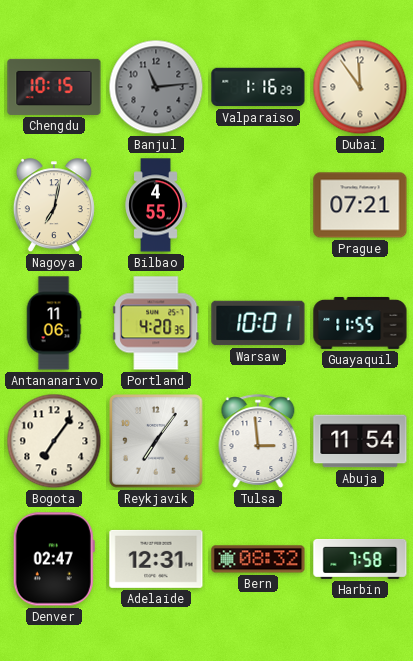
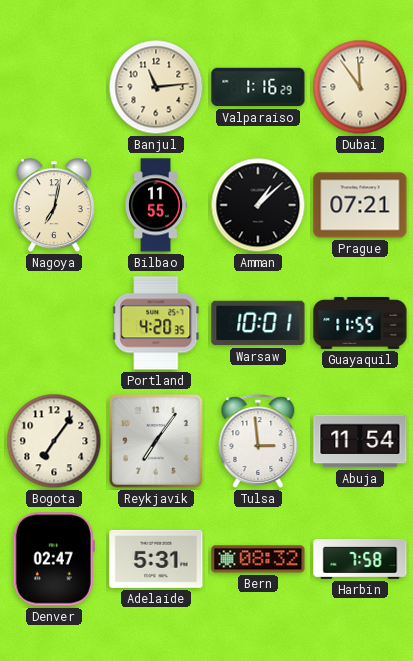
Chengdu: 10:15 -> none (54, 87)
Banjul dial: grey -> cream (156, 87)
Bilbao: 4:55 -> 11:55 (156, 205)
Amman: none -> 1:08 (258, 205)
Antananarivo: 11:06 -> none (54, 323)
Adelaide: 12:31 -> 5:31 (156, 559)
